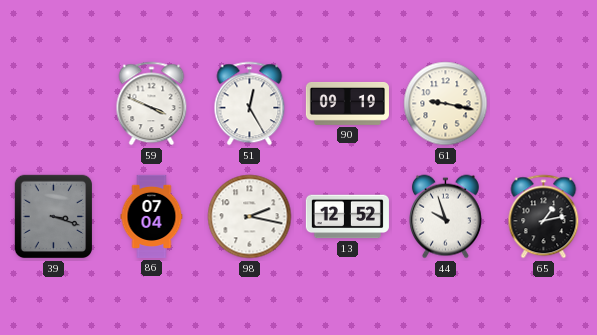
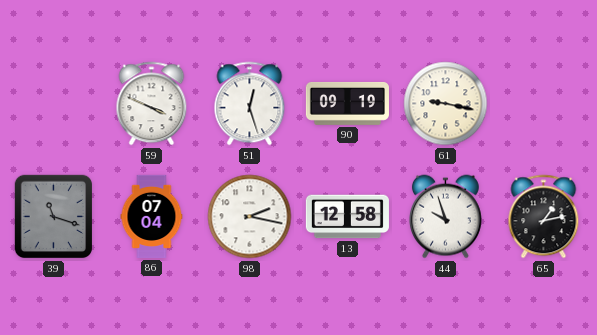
51: 12:25 -> 12:27 (250, 104)
39: 3:18 -> 11:18 (53, 217)
13: 12:52 -> 12:58 (347, 217)
